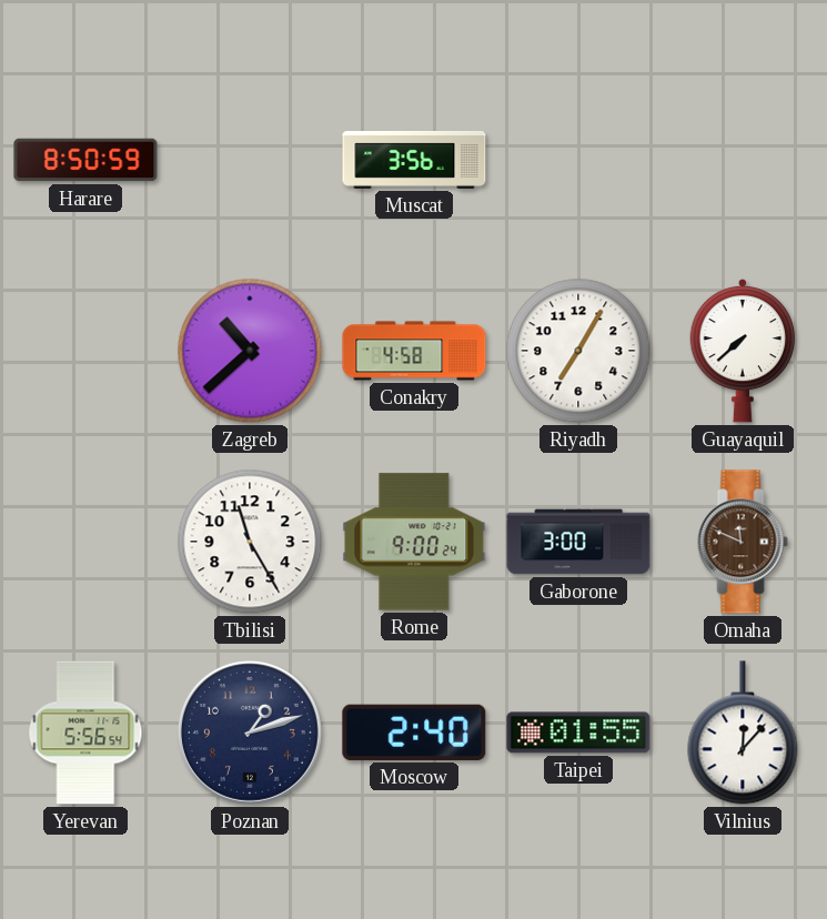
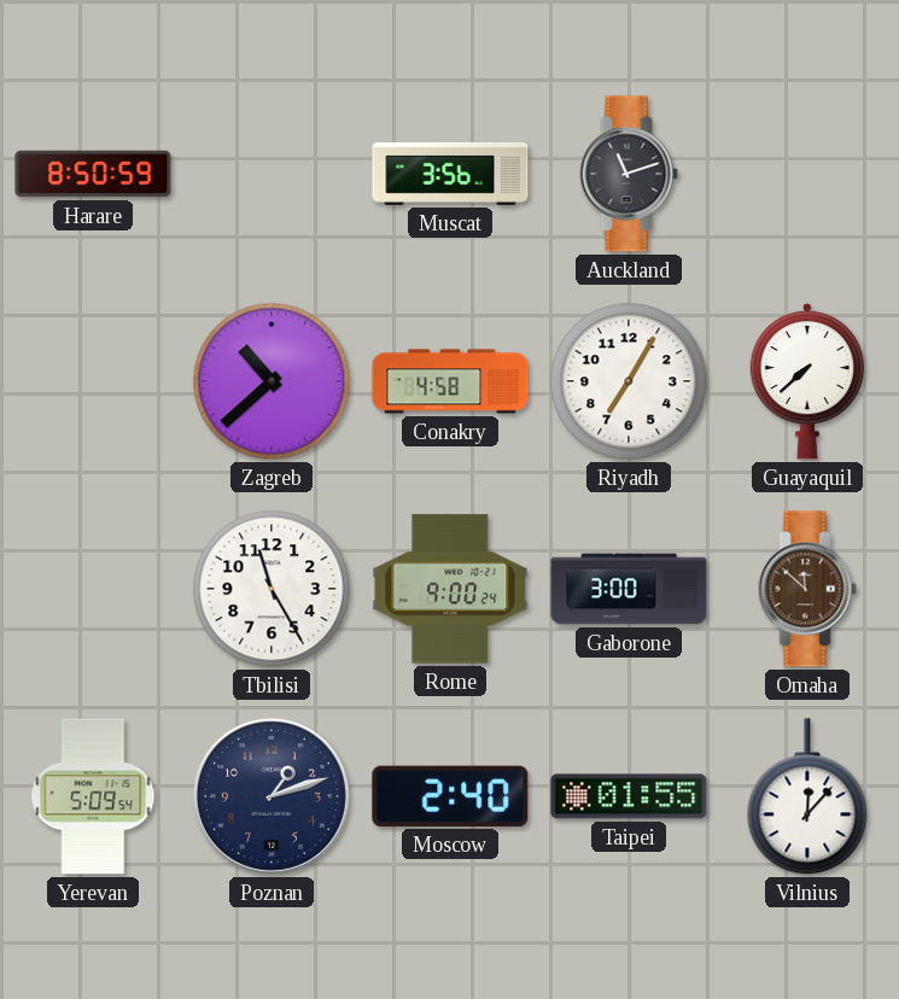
Auckland: none -> 11:12 (629, 174)
Omaha: 11:49 -> 11:52 (807, 589)
Yerevan: 5:56 -> 5:09 (93, 796)
